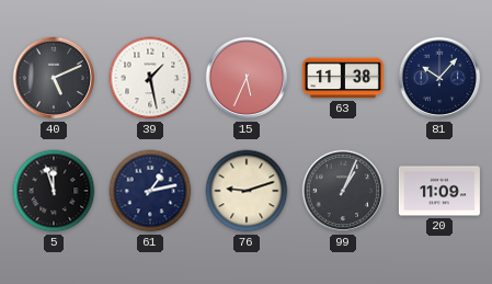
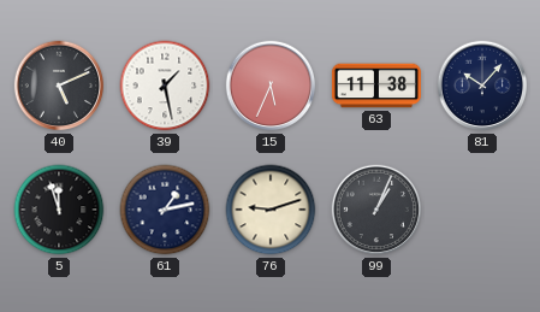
20: 11:09 -> none (439, 191)
